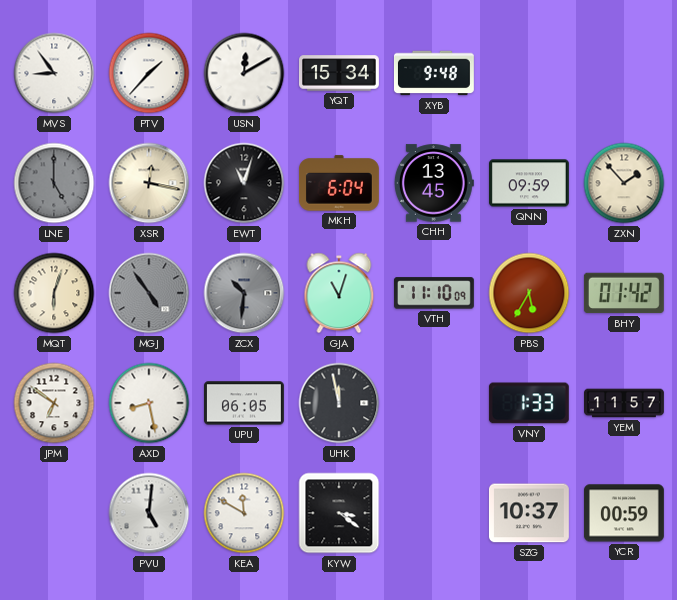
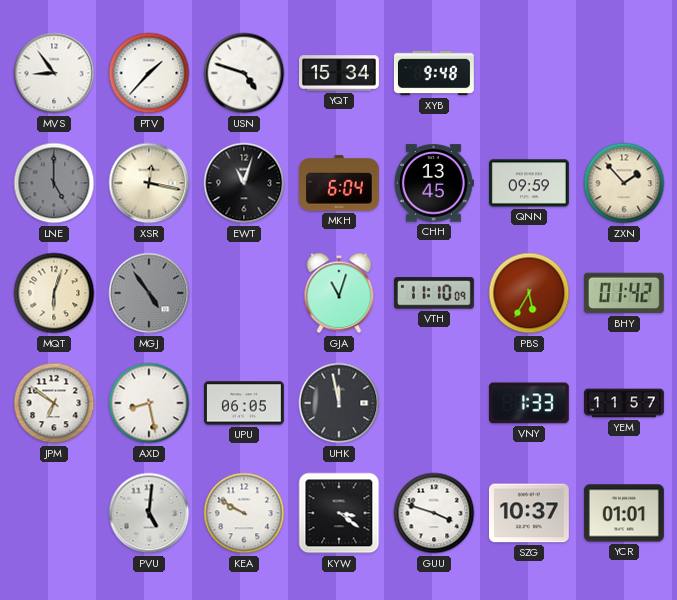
USN: 12:10 -> 4:48 (244, 73)
ZCX: 10:31 -> none (244, 293)
KEA: 11:50 -> 9:50 (244, 513)
GUU: none -> 3:48 (434, 513)
YCR: 00:59 -> 01:01 (624, 513)
